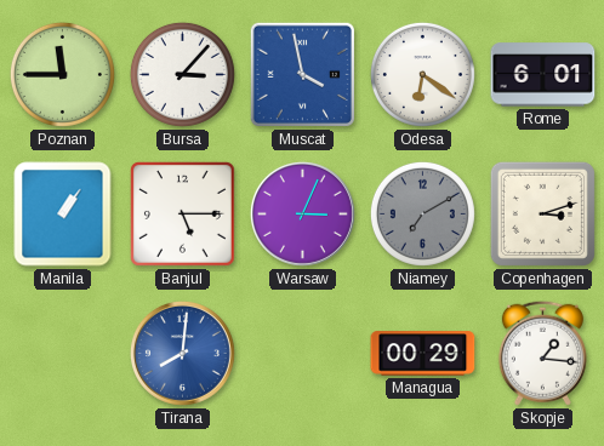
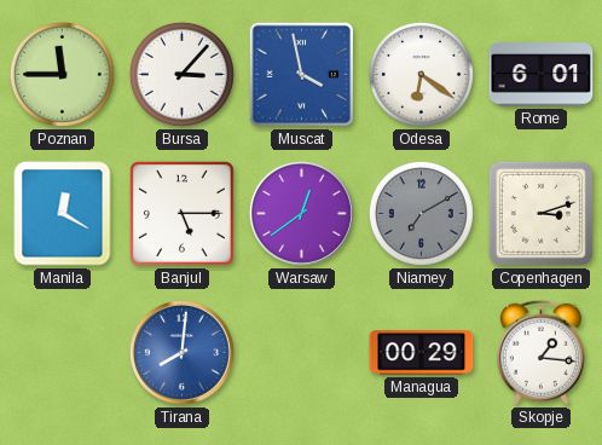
Manila: 1:06 -> 12:20 (63, 214)
Warsaw: 3:04 -> 12:39 (301, 213)
